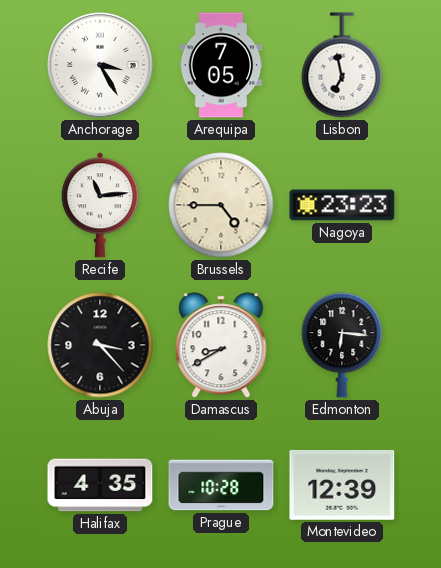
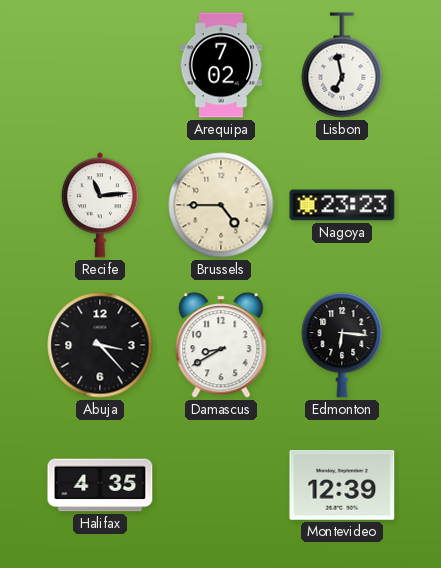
Anchorage: 3:25 -> none (100, 65)
Arequipa: 7:05 -> 7:02 (221, 65)
Prague: 10:28 -> none (221, 485)
